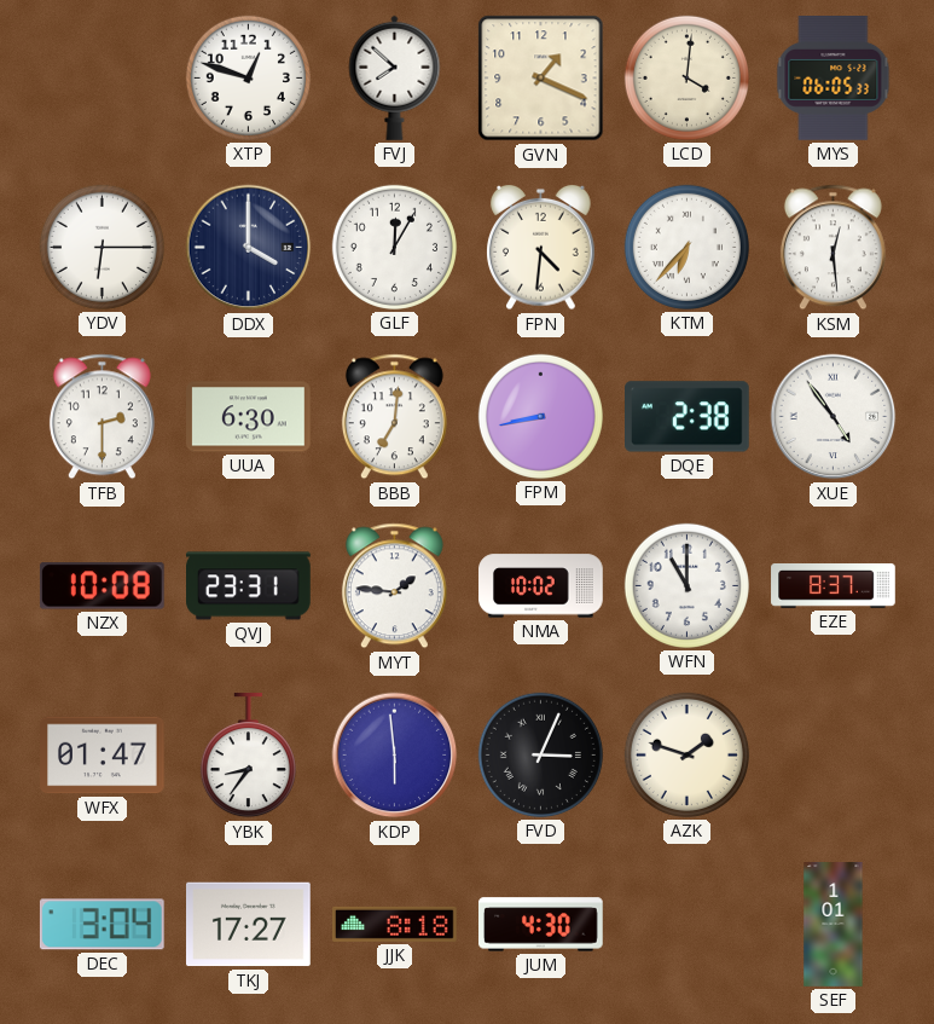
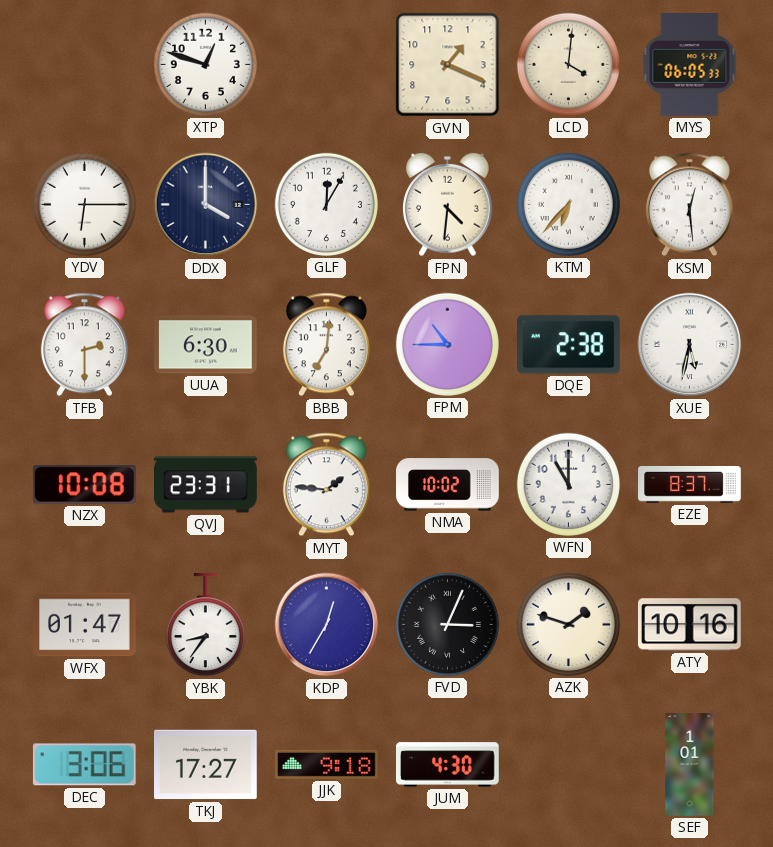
FVJ: 7:52 -> none (395, 77)
FPM: 8:43 -> 10:45 (447, 344)
XUE: 4:54 -> 5:32 (690, 345)
KDP: 5:59 -> 12:35 (327, 625)
ATY: none -> 10:16 (690, 625)
DEC: 3:04 -> 3:06 (84, 765)
JJK: 8:18 -> 9:18 (327, 764)
